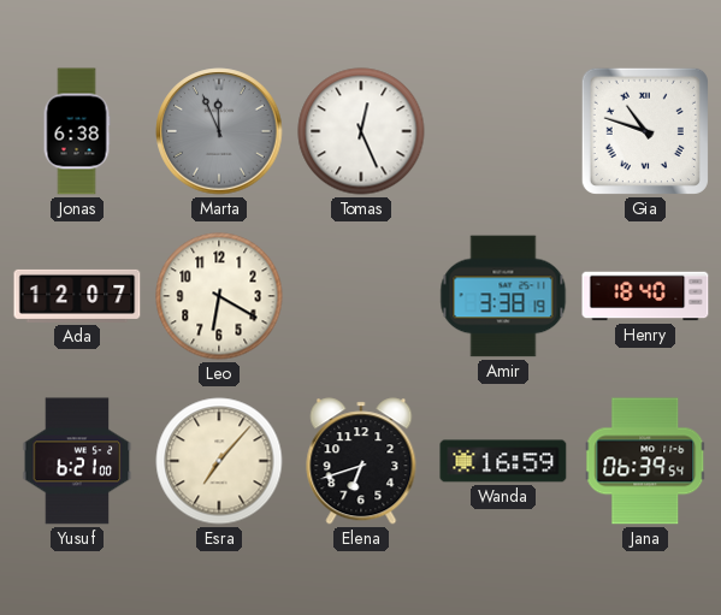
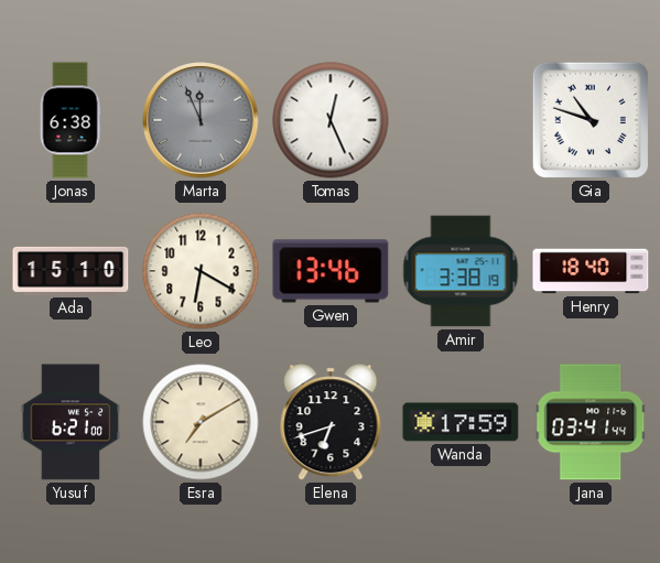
Ada: 12:07 -> 15:10 (71, 271)
Gwen: none -> 13:46 (331, 271)
Esra: 7:07 -> 7:10 (201, 422)
Wanda: 16:59 -> 17:59 (461, 422)
Jana: 06:39 -> 03:41 (591, 422)
